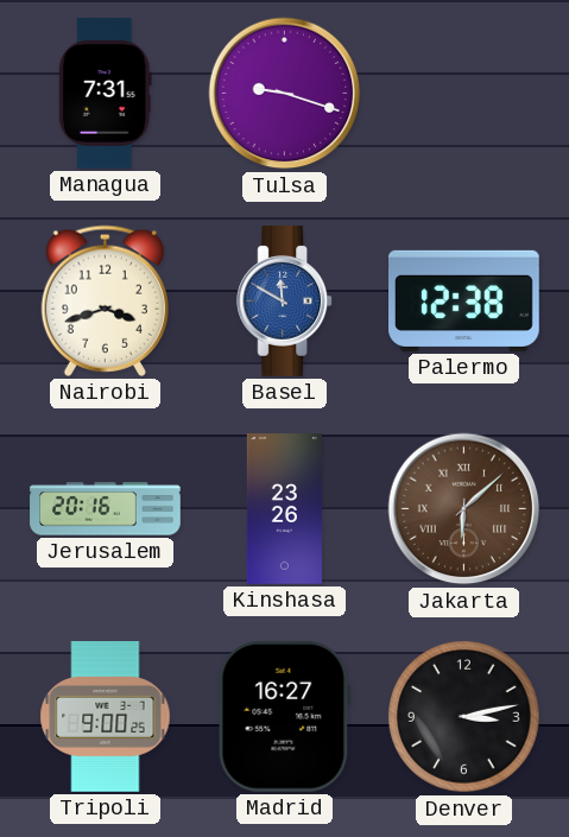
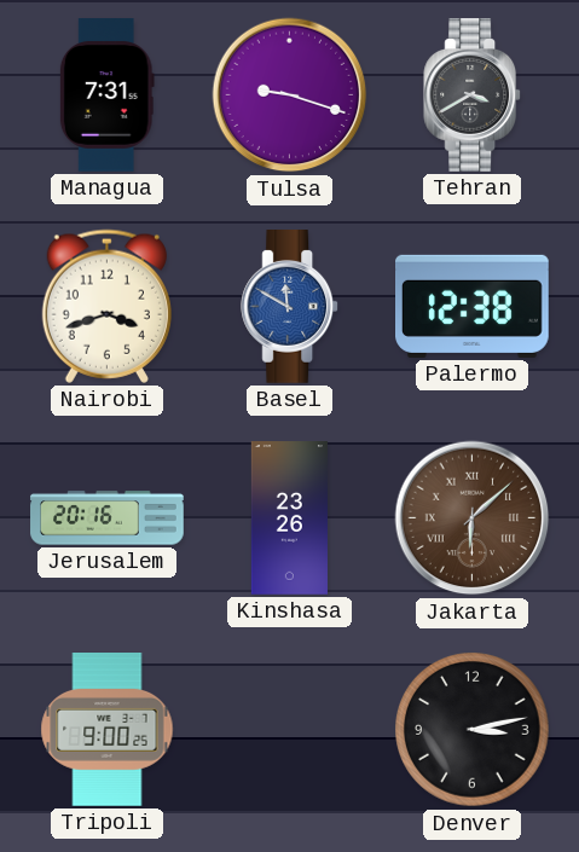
Tehran: none -> 3:40 (473, 95)
Madrid: 16:27 -> none (284, 716)
